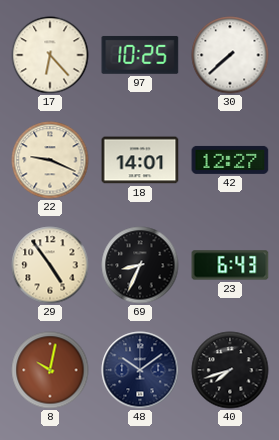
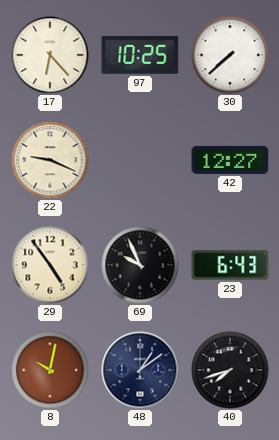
18: 14:01 -> none (140, 160)
69: 8:34 -> 9:56 (140, 265)
48: 10:09 -> 1:09 (140, 370)
